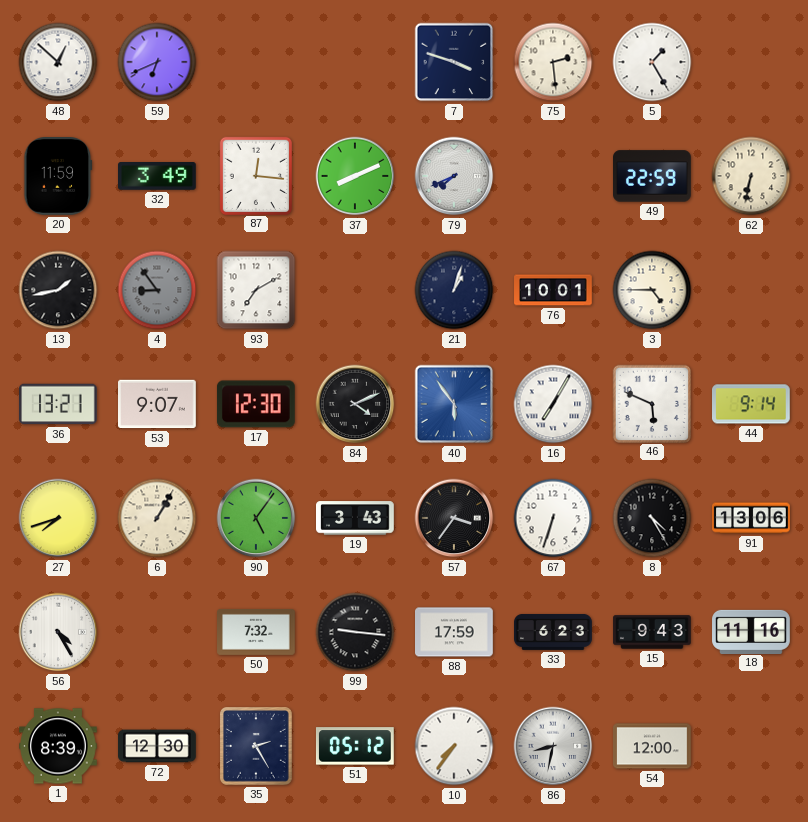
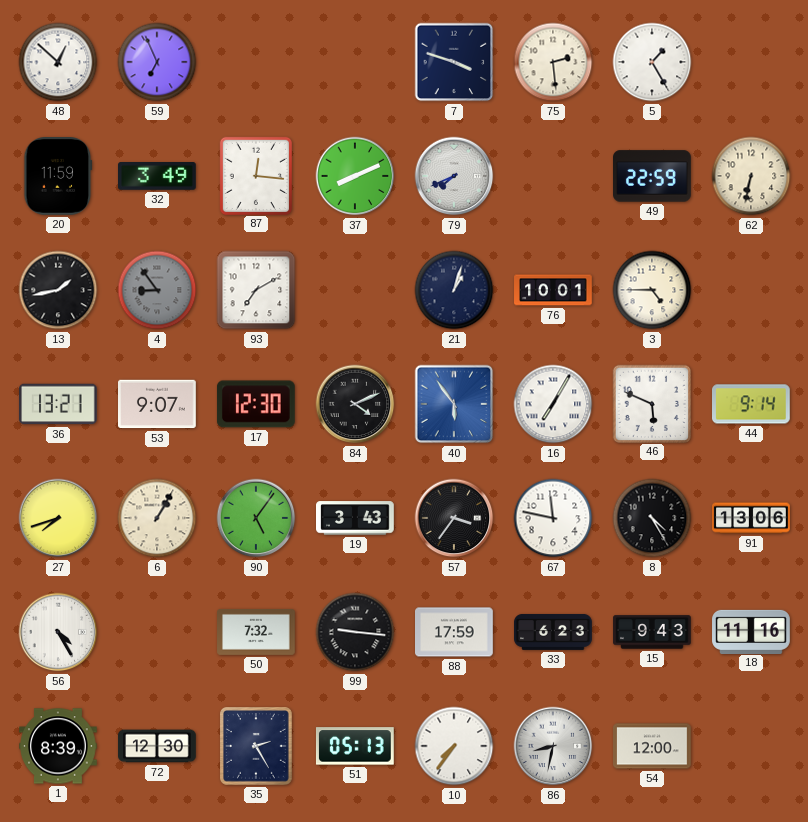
59: 6:41 -> 6:56 (157, 62)
67: 6:33 -> 11:47 (553, 518)
51: 05:12 -> 05:13 (355, 746)
